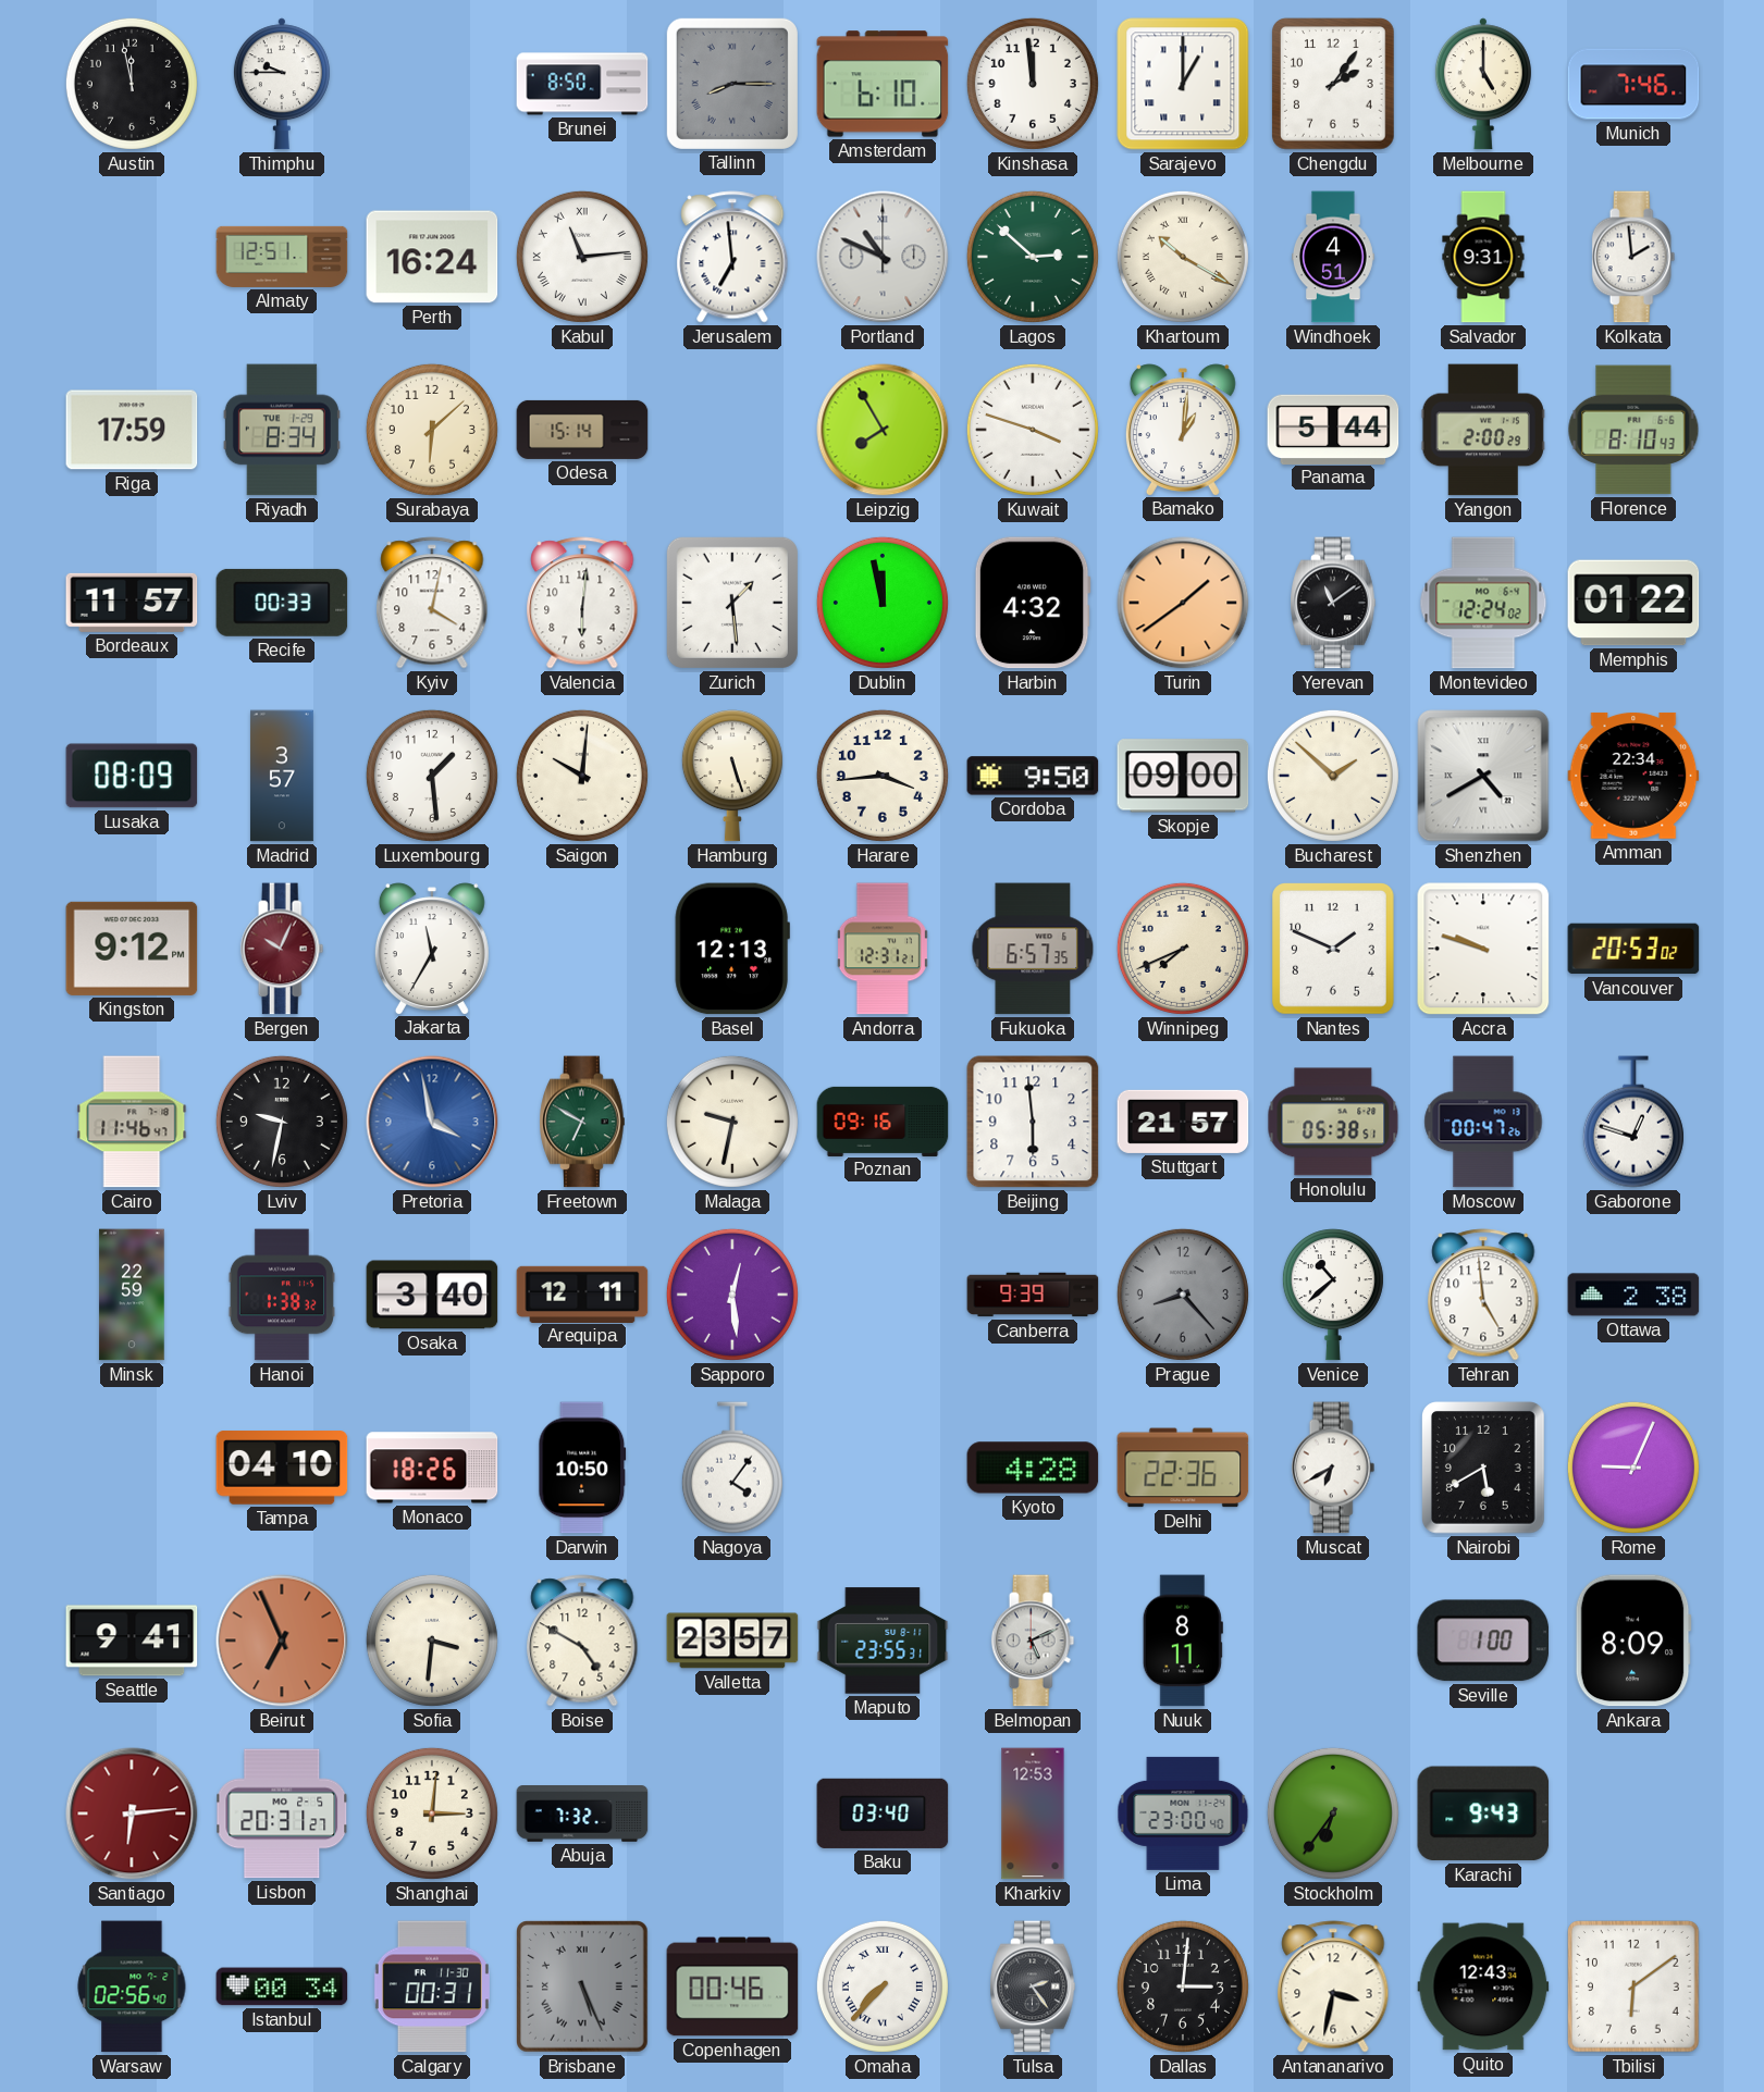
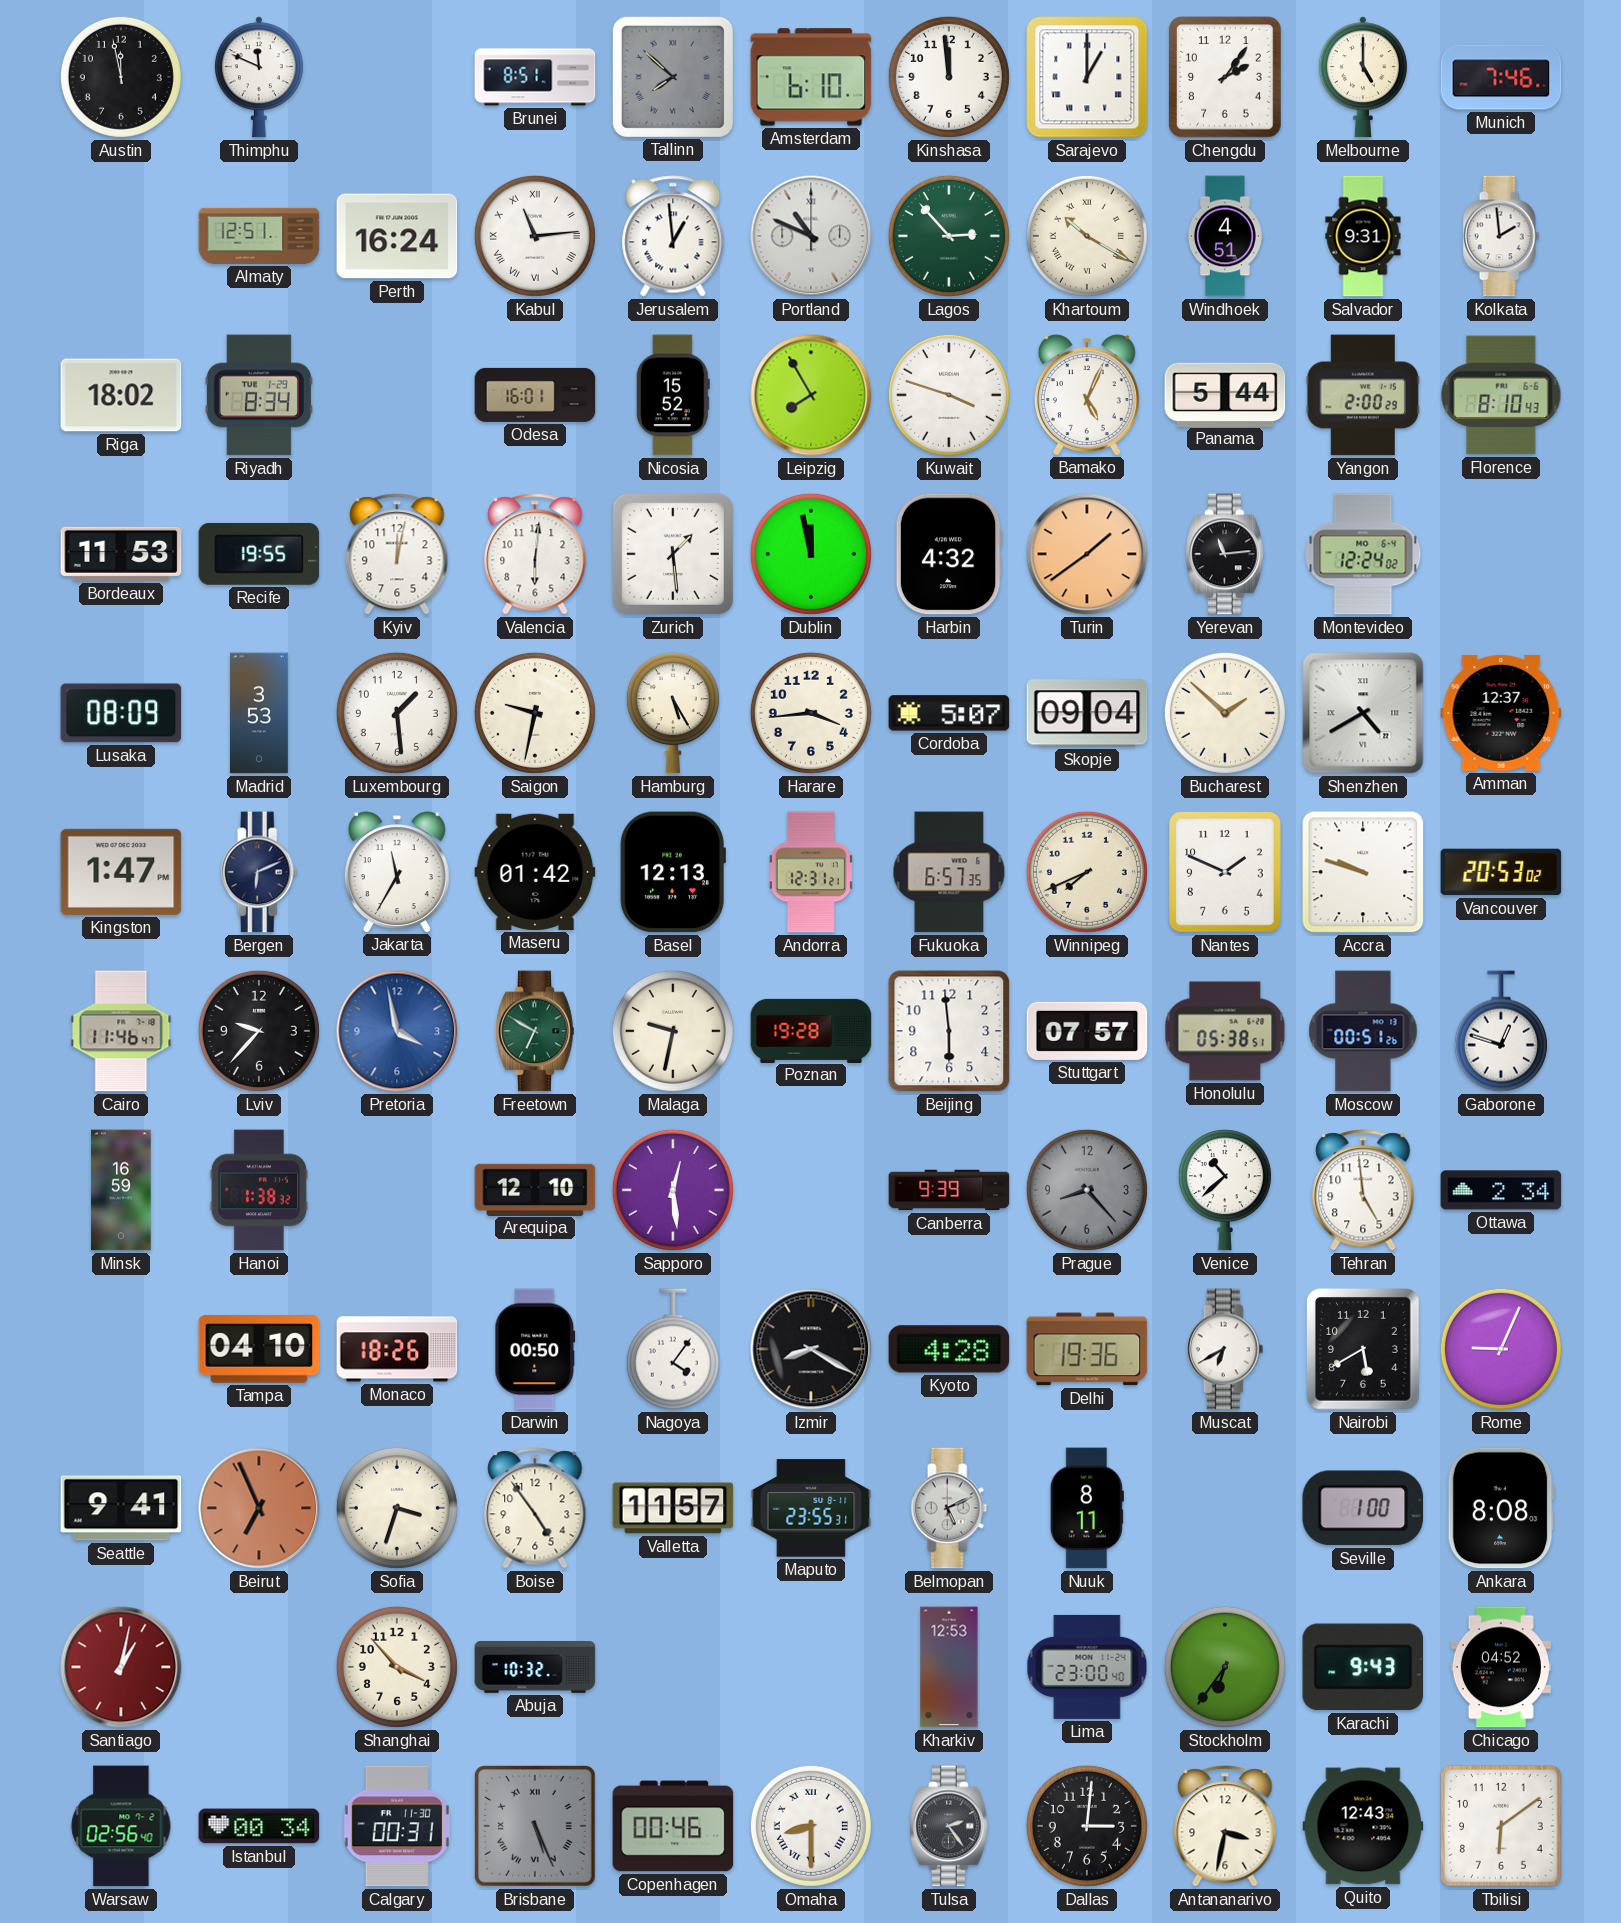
Thimphu: 9:45 -> 11:49 (259, 77)
Brunei: 8:50 -> 8:51 (535, 77)
Tallinn: 8:15 -> 7:52 (673, 77)
Jerusalem: 6:59 -> 12:59 (673, 236)
Lagos: 2:52 -> 2:53 (949, 236)
Riga: 17:59 -> 18:02 (121, 395)
Surabaya: 6:08 -> none (432, 430)
Odesa: 15:14 -> 16:01 (535, 395)
Nicosia: none -> 15:52 (673, 395)
Bamako: 1:01 -> 5:04 (1087, 395)
Bordeaux: 11:57 -> 11:53 (121, 554)
Recife: 00:33 -> 19:55 (259, 554)
Kyiv: 4:02 -> 12:02 (397, 554)
Yerevan: 11:09 -> 11:14 (1225, 554)
Memphis: 01:22 -> none (1633, 603)
Madrid: 3:57 -> 3:53 (259, 713)
Saigon: 10:01 -> 9:32 (535, 713)
Hamburg: 5:27 -> 5:25 (673, 713)
Cordoba: 9:50 -> 5:07 (949, 713)
Skopje: 09:00 -> 09:04 (1087, 713)
Amman: 22:34 -> 12:37 (1501, 713)
Kingston: 9:12 -> 1:47 (121, 872)
Bergen: 10:04 -> 6:11 (259, 872)
Bergen dial: burgundy -> navy (259, 872)
Maseru: none -> 01:42 (535, 872)
Lviv: 9:32 -> 9:37 (259, 1031)
Poznan: 09:16 -> 19:28 (811, 1030)
Stuttgart: 21:57 -> 07:57 (1087, 1031)
Moscow: 00:47 -> 00:51 (1363, 1031)
Minsk: 22:59 -> 16:59 (121, 1190)
Osaka: 3:40 -> none (432, 1295)
Arequipa: 12:11 -> 12:10 (535, 1189)
Ottawa: 2:38 -> 2:34 (1501, 1190)
Darwin: 10:50 -> 00:50 (535, 1349)
Izmir: none -> 8:20 (811, 1349)
Delhi: 22:36 -> 19:36 (1087, 1349)
Sofia: 3:31 -> 3:33 (397, 1508)
Boise: 4:50 -> 4:54 (535, 1508)
Valletta: 23:57 -> 11:57 (673, 1508)
Ankara: 8:09 -> 8:08 (1501, 1508)
Santiago: 6:14 -> 1:02 (121, 1667)
Lisbon: 20:31 -> none (283, 1814)
Shanghai: 3:01 -> 3:53 (397, 1667)
Abuja: 7:32 -> 10:32 (535, 1667)
Baku: 03:40 -> none (883, 1814)
Chicago: none -> 04:52 (1501, 1667)
Omaha: 7:37 -> 8:30 (811, 1826)
